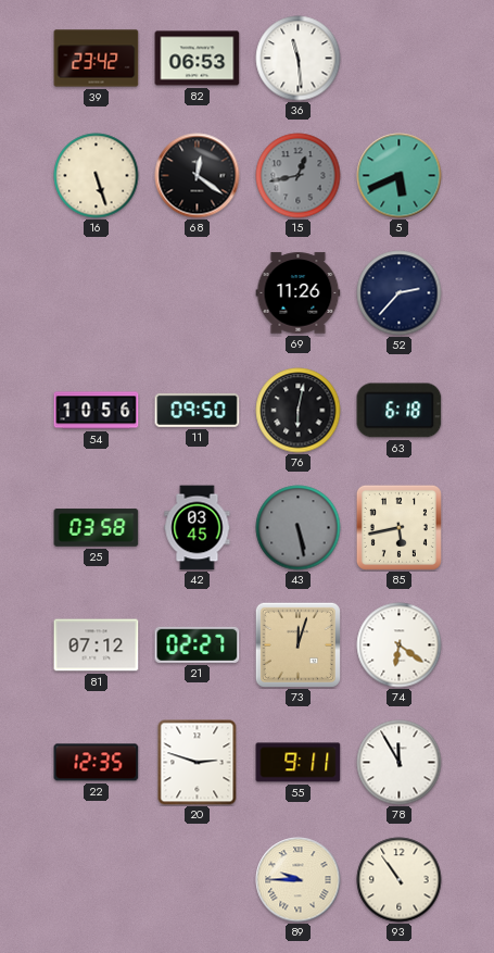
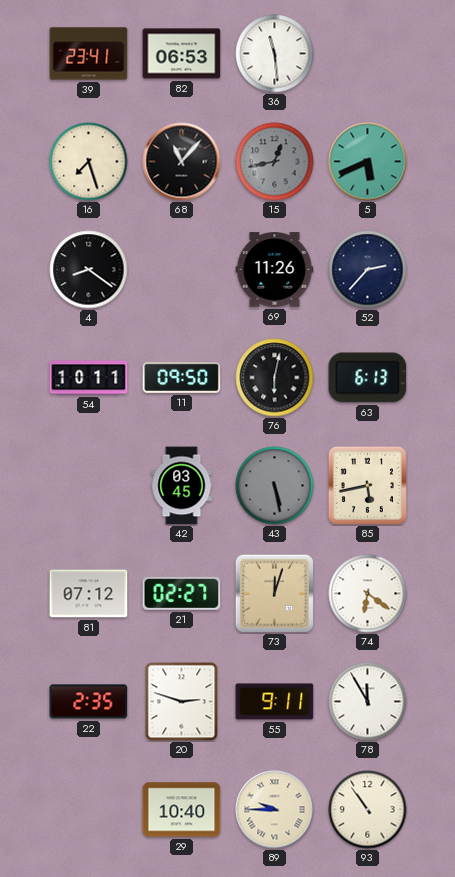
39: 23:42 -> 23:41 (89, 54)
16: 5:27 -> 7:27 (89, 162)
68: 12:21 -> 11:07 (182, 162)
4: none -> 8:21 (89, 270)
54: 10:56 -> 10:11 (89, 378)
63: 6:18 -> 6:13 (368, 378)
25: 03:58 -> none (97, 528)
22: 12:35 -> 2:35 (89, 702)
29: none -> 10:40 (182, 810)
